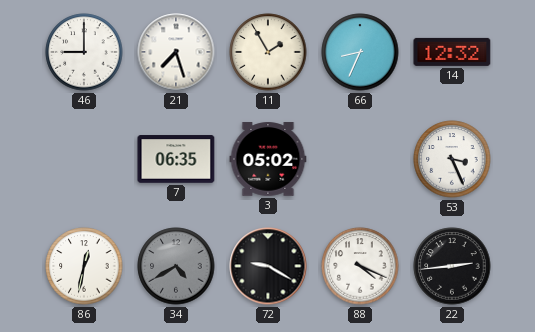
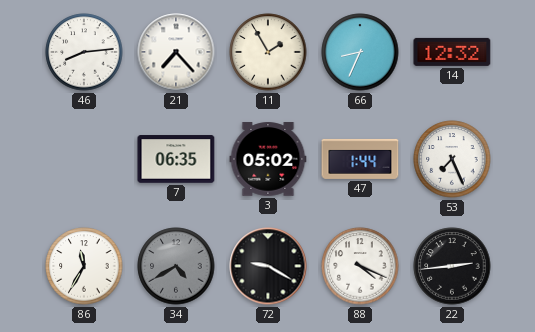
46: 9:00 -> 8:14 (84, 52)
21: 7:27 -> 7:23 (176, 52)
47: none -> 1:44 (360, 159)
53: 3:26 -> 7:26 (452, 159)
86: 12:32 -> 11:35 (84, 266)
